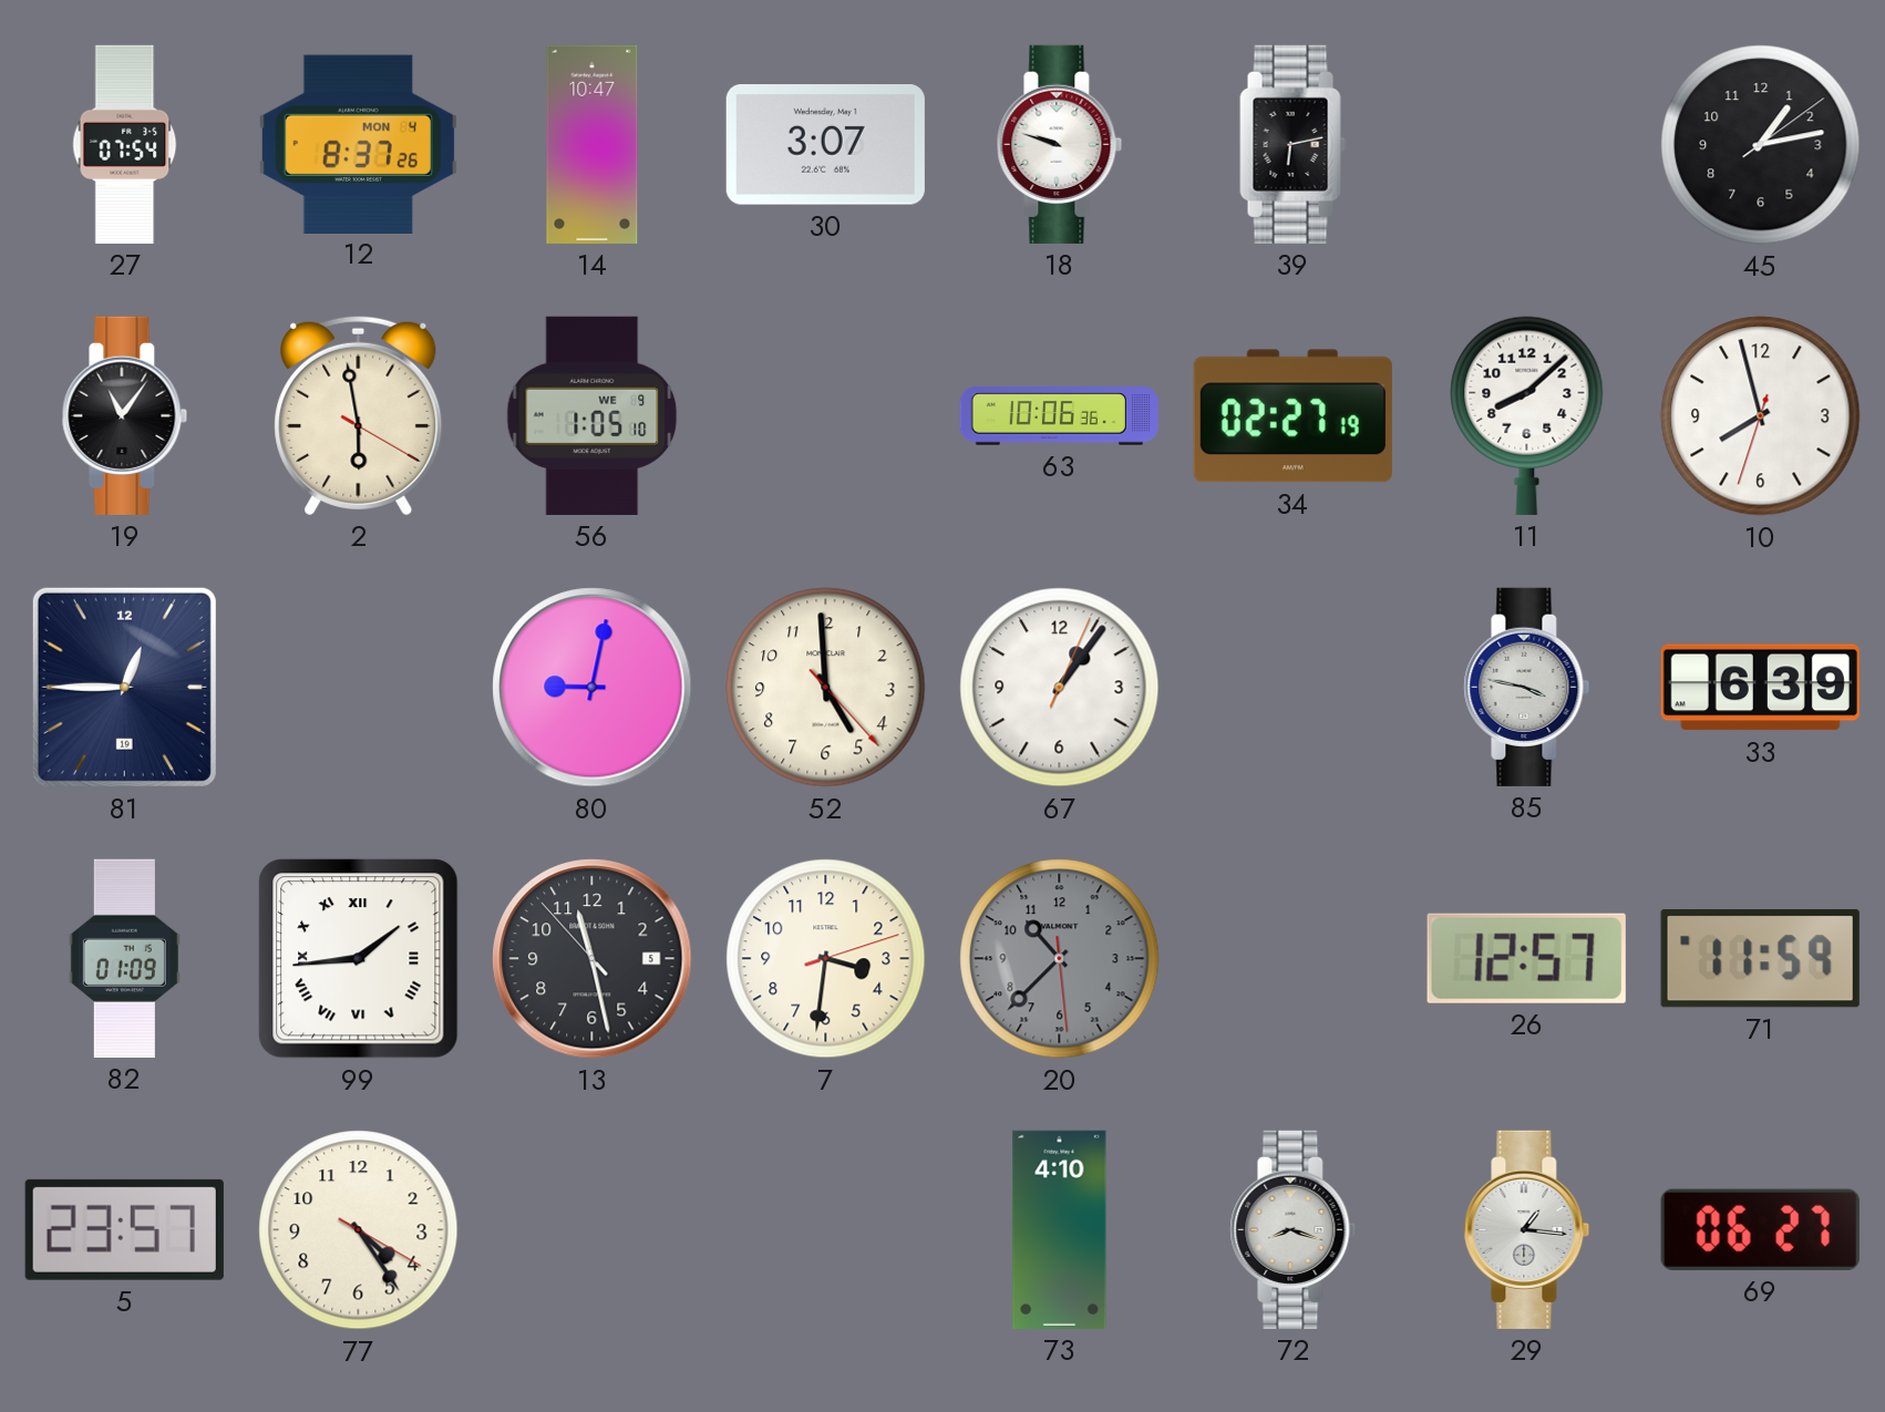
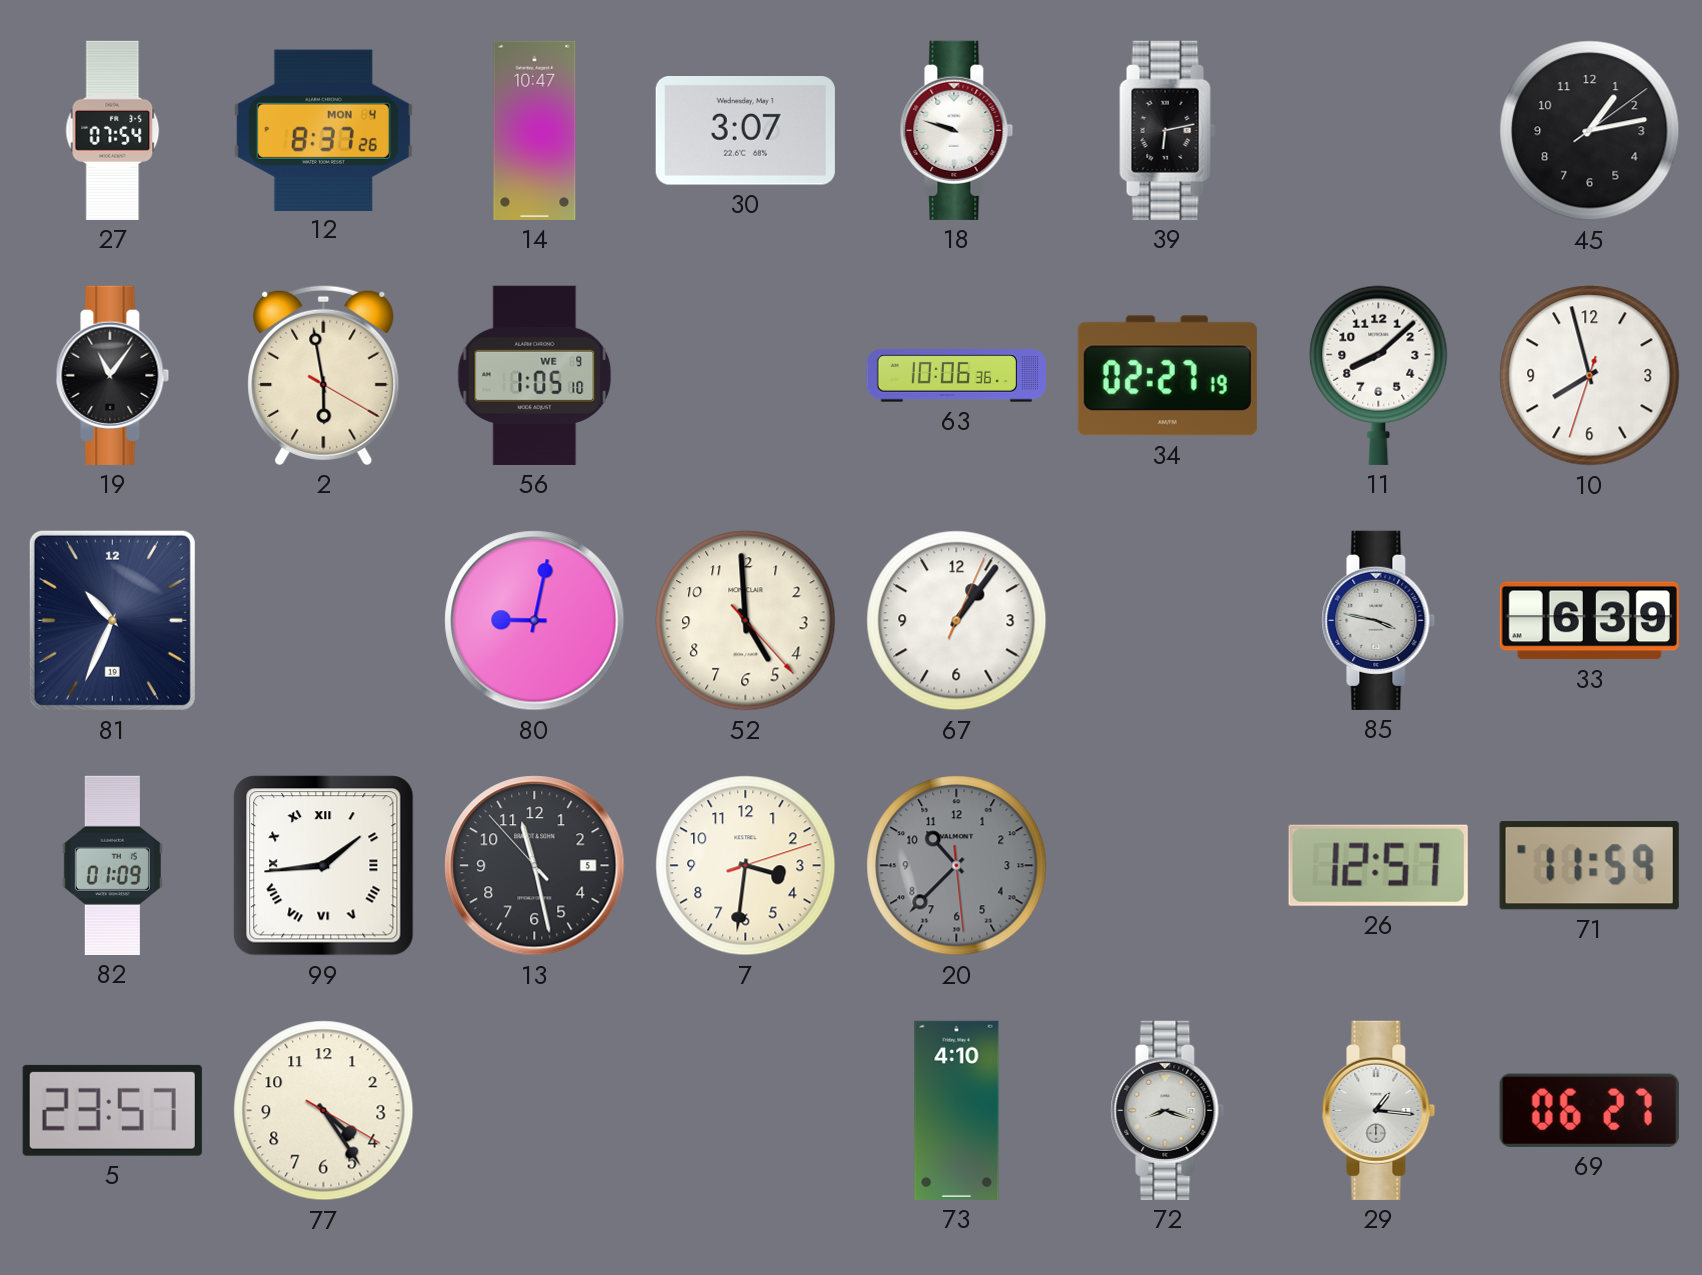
81: 12:45 -> 10:34 (112, 620)
